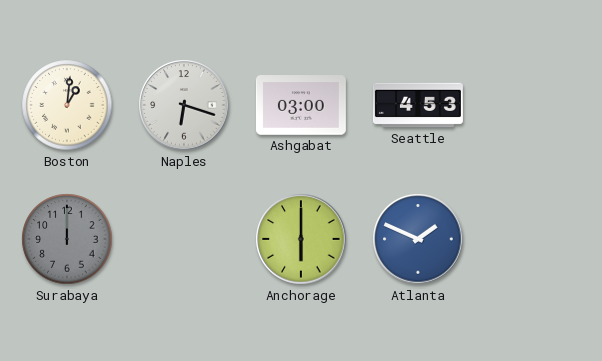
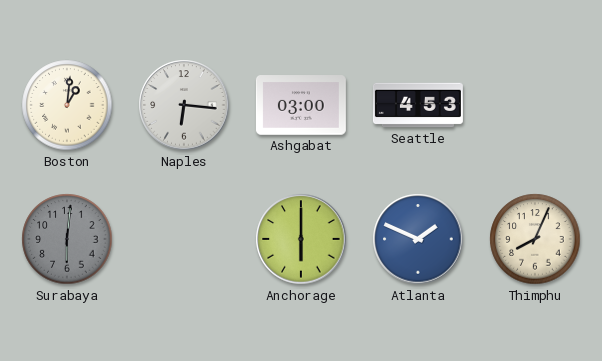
Naples: 6:18 -> 6:16 (184, 105)
Surabaya: 12:00 -> 6:01 (67, 239)
Thimphu: none -> 8:04 (535, 239)
